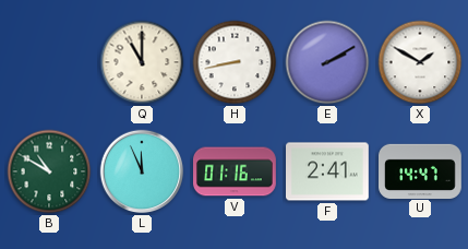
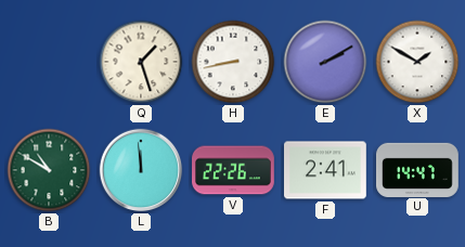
Q: 11:00 -> 1:27 (141, 62)
L: 11:56 -> 11:59 (141, 170)
V: 01:16 -> 22:26 (233, 170)
